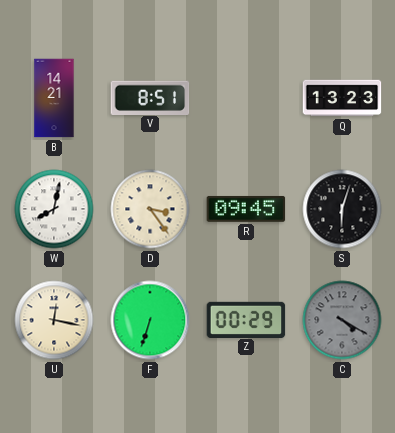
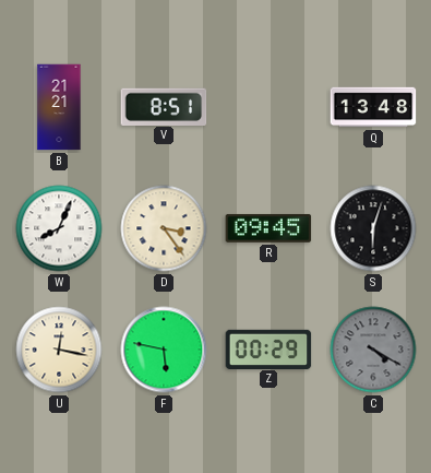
B: 14:21 -> 21:21 (59, 107)
Q: 13:23 -> 13:48 (373, 107)
W: 8:02 -> 8:04 (59, 228)
F: 6:33 -> 5:47 (164, 350)
